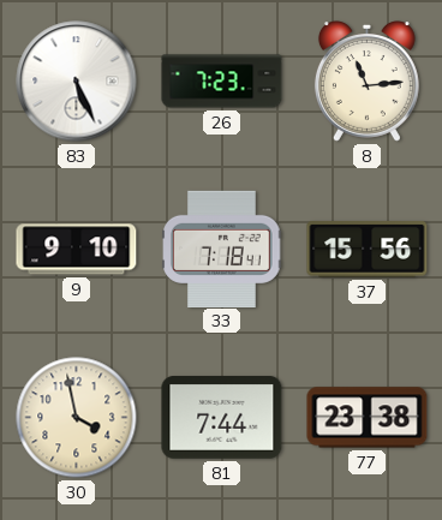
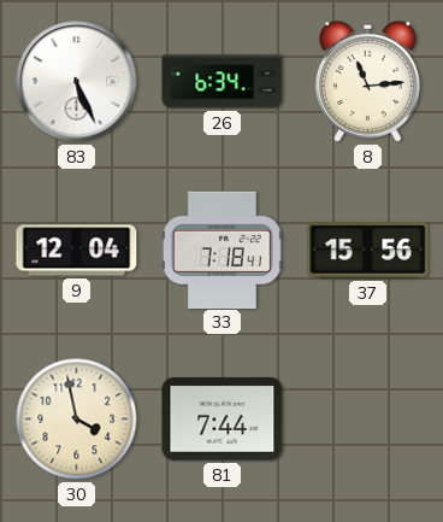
26: 7:23 -> 6:34 (223, 82)
9: 9:10 -> 12:04 (77, 251)
77: 23:38 -> none (368, 418)
